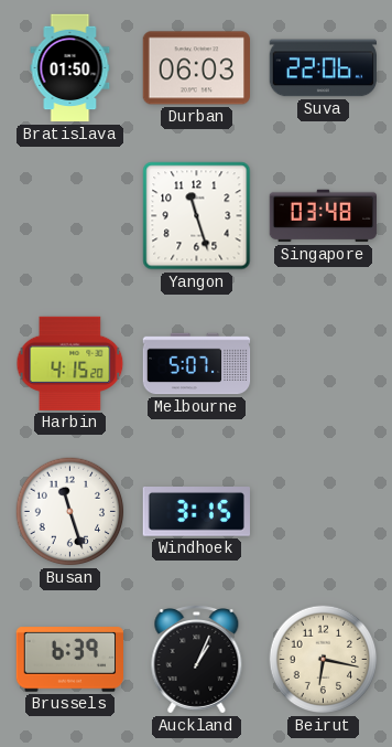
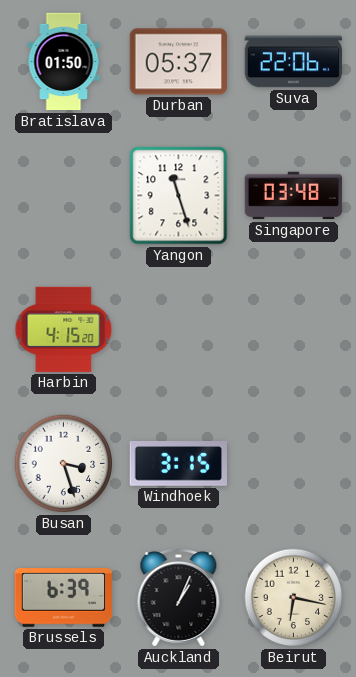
Durban: 06:03 -> 05:37 (178, 62)
Melbourne: 5:07 -> none (197, 364)
Busan: 11:27 -> 3:27 (64, 464)
